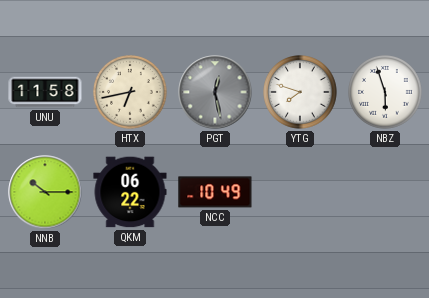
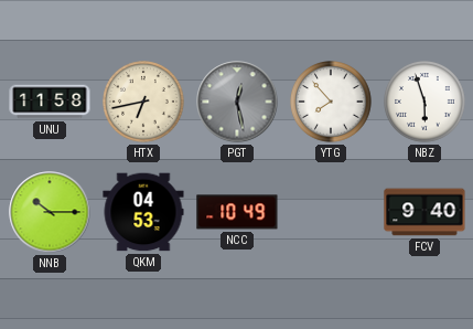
YTG: 7:48 -> 7:53 (331, 102)
QKM: 06:22 -> 04:53 (143, 212)
FCV: none -> 9:40 (424, 212)
